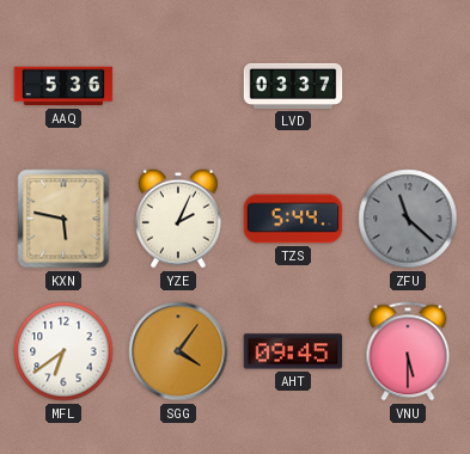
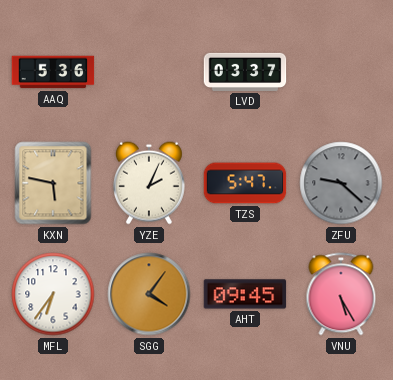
TZS: 5:44 -> 5:47 (245, 183)
ZFU: 11:22 -> 9:22 (341, 183)
MFL: 6:39 -> 6:36 (53, 294)
VNU: 5:30 -> 5:25 (341, 294)
